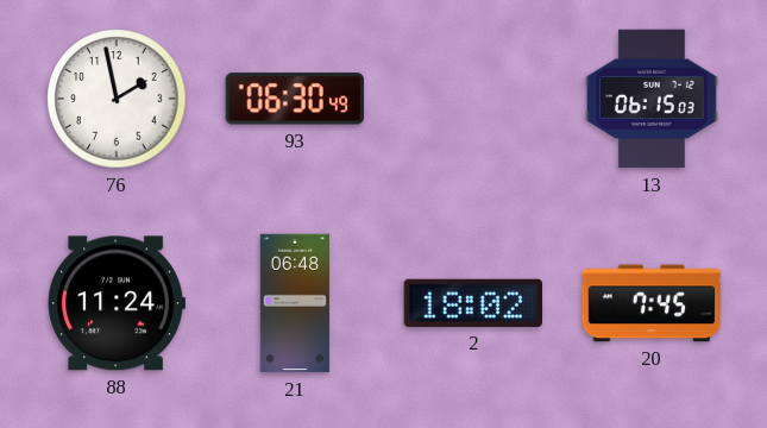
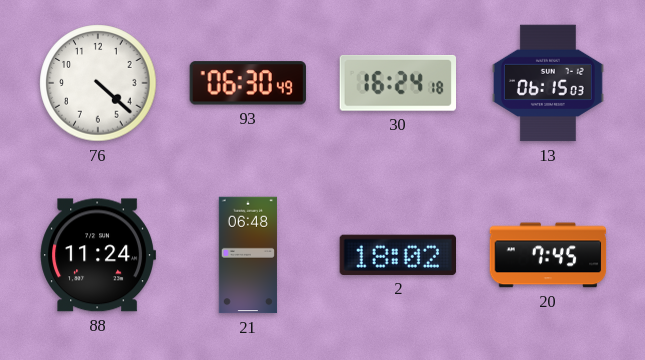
76: 1:58 -> 4:22 (98, 83)
30: none -> 16:24 (397, 83)
